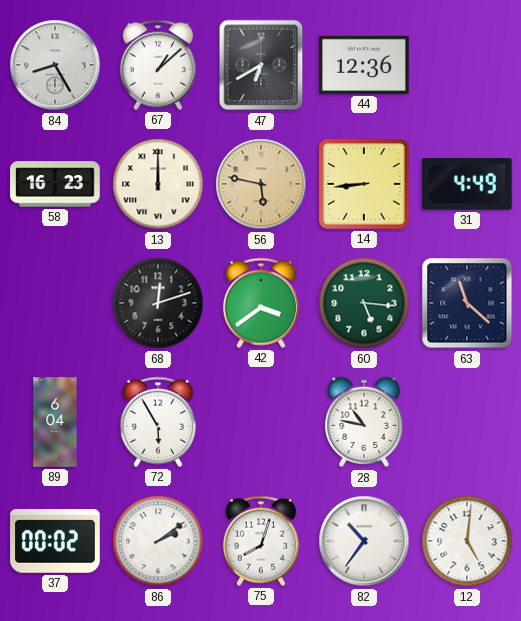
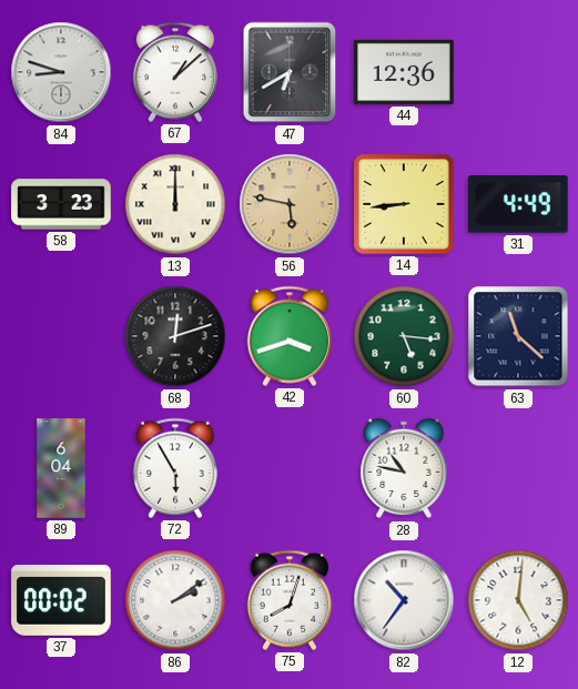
84: 8:25 -> 8:48 (61, 72)
58: 16:23 -> 3:23 (61, 204)
42: 3:39 -> 3:42 (290, 336)
